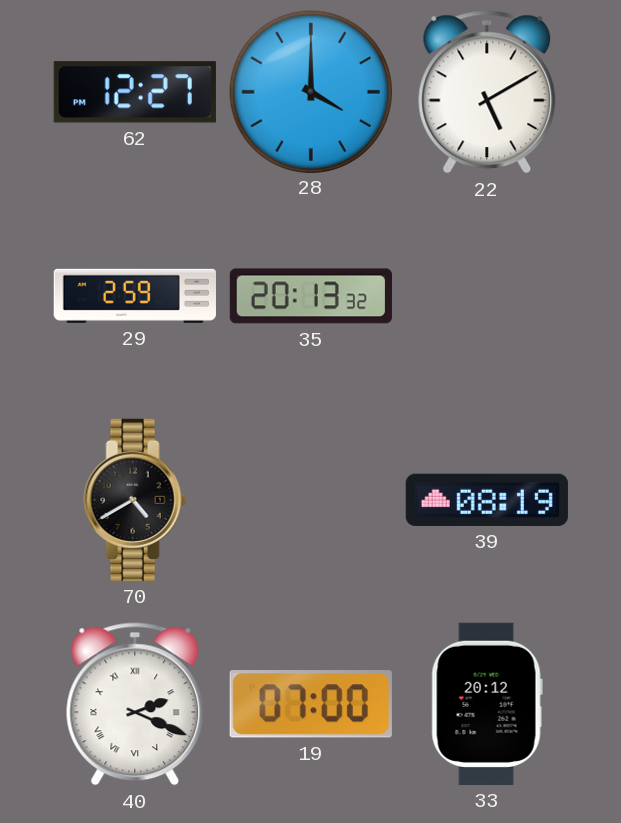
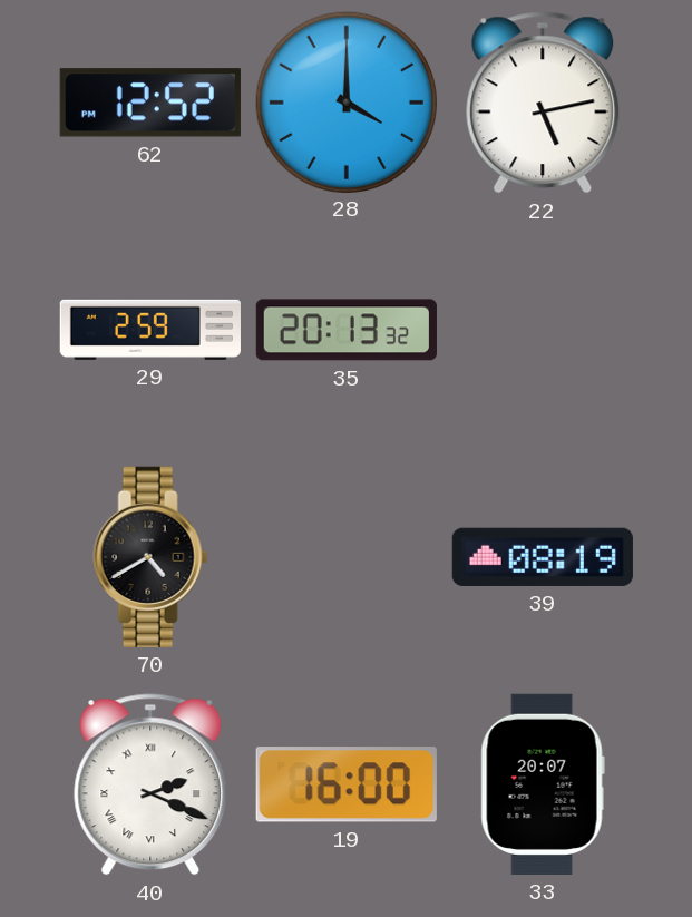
62: 12:27 -> 12:52 (150, 103)
22: 5:10 -> 5:13 (543, 103)
19: 07:00 -> 16:00 (347, 784)
33: 20:12 -> 20:07 (543, 784)
